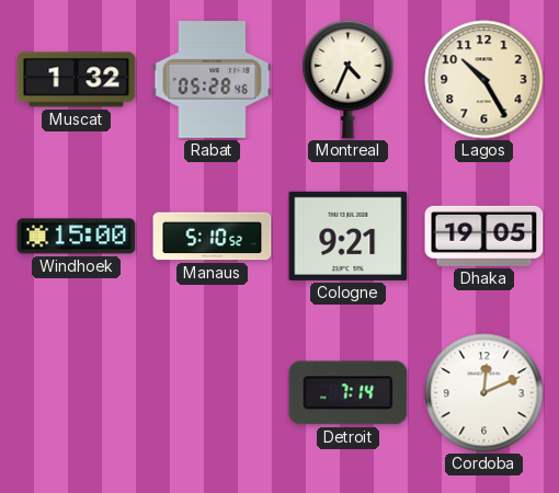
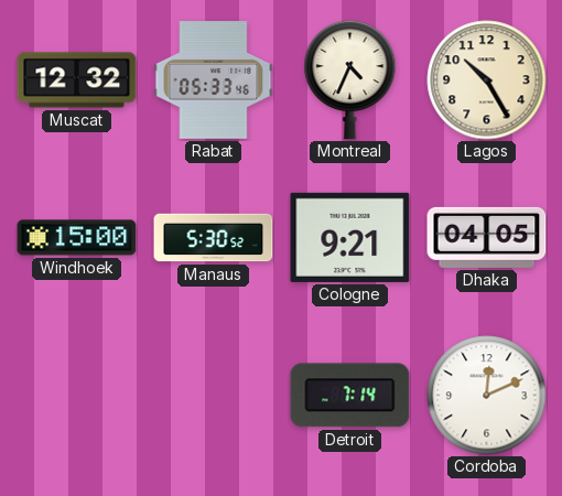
Muscat: 1:32 -> 12:32 (77, 80)
Rabat: 05:28 -> 05:33 (214, 80)
Manaus: 5:10 -> 5:30 (214, 238)
Dhaka: 19:05 -> 04:05 (487, 237)
